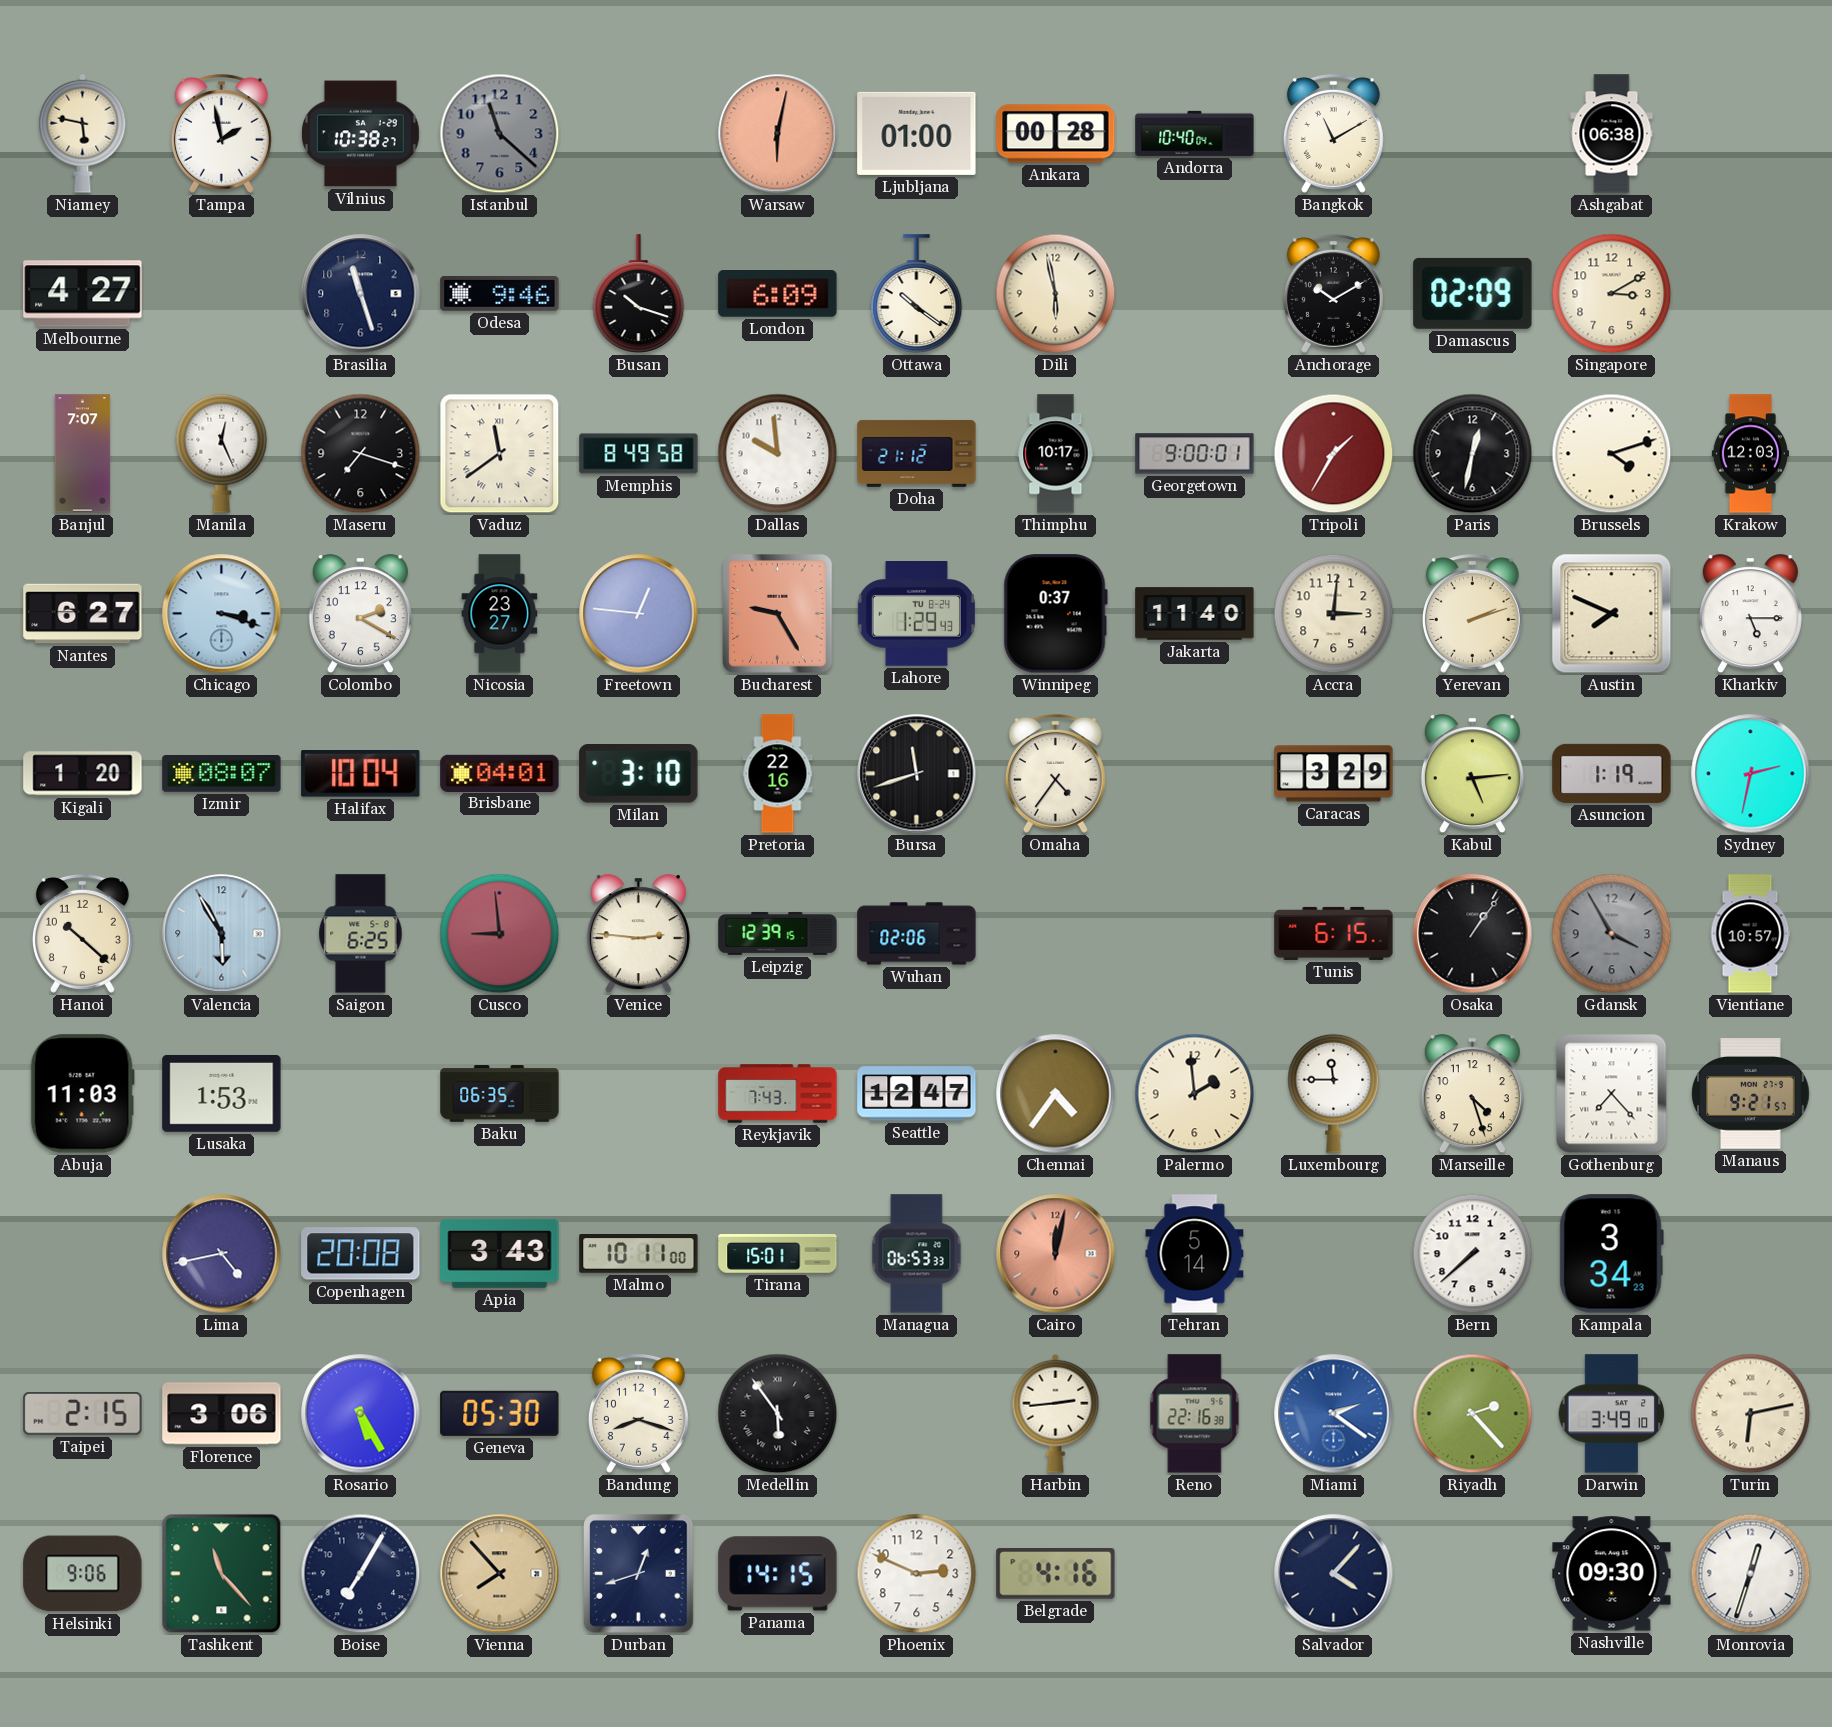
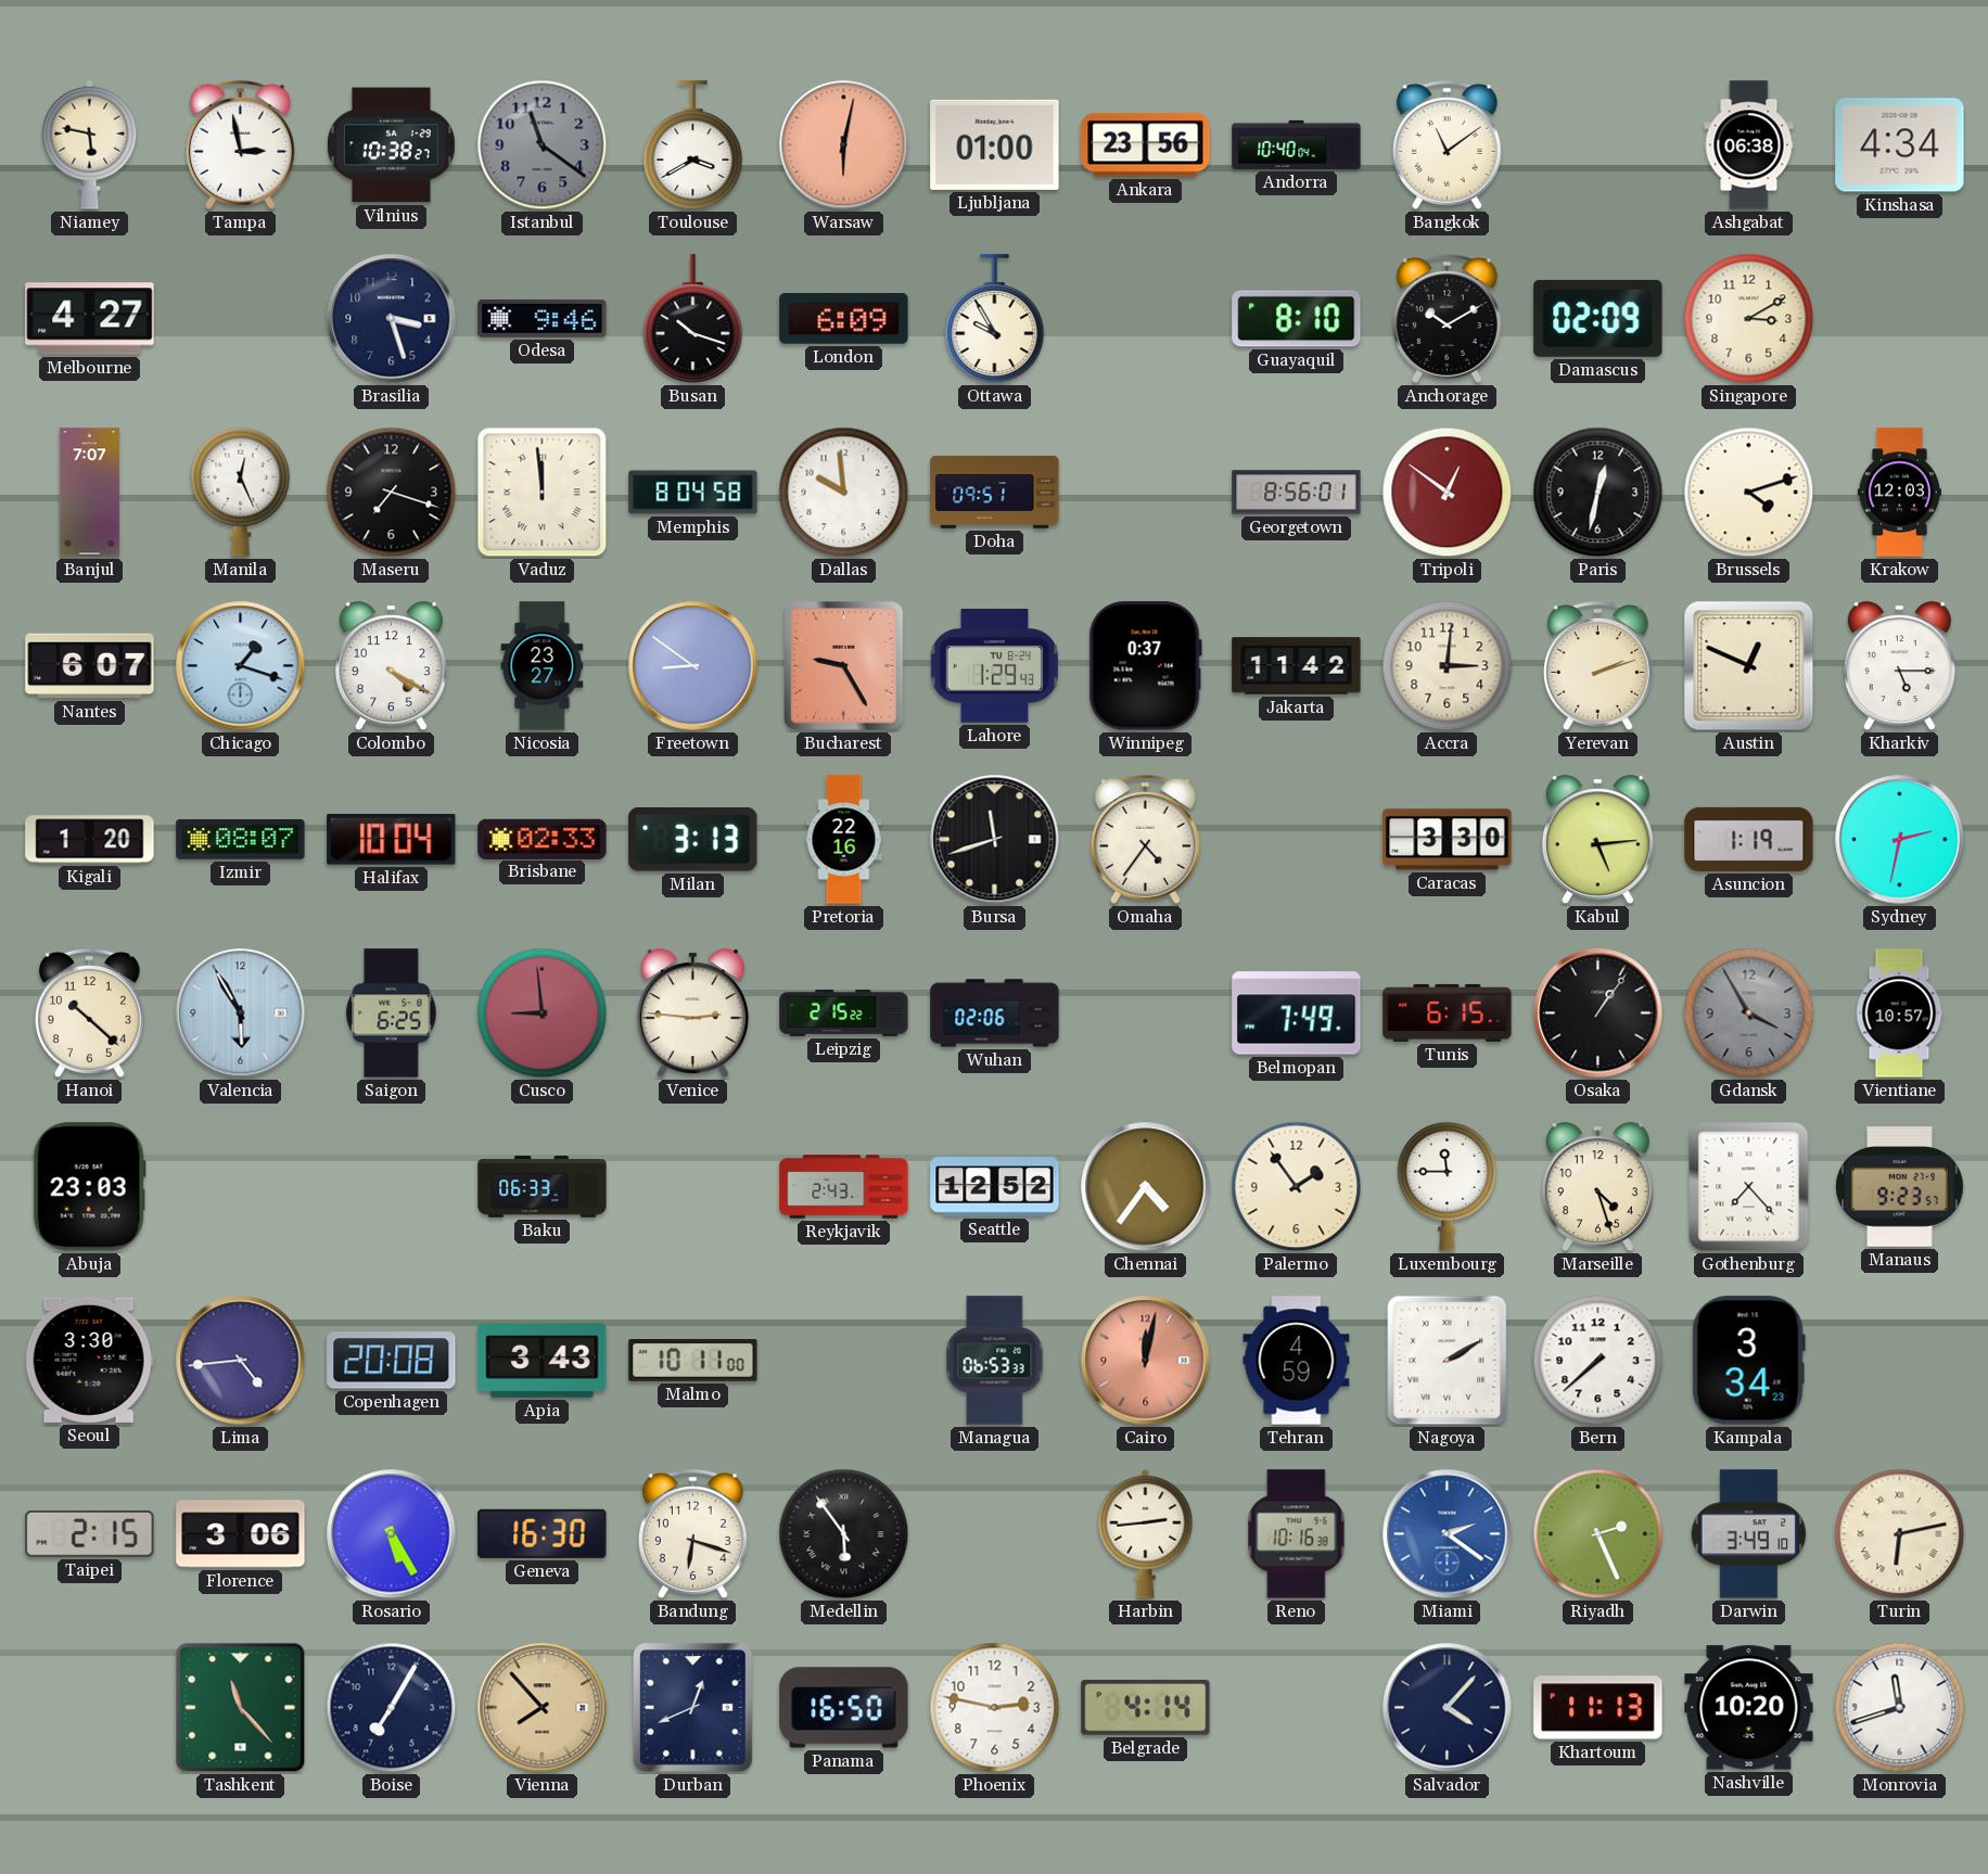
Tampa: 1:58 -> 2:58 (240, 145)
Istanbul: 11:22 -> 11:21 (543, 145)
Toulouse: none -> 3:40 (693, 145)
Ankara: 00:28 -> 23:56 (1146, 145)
Bangkok: 11:10 -> 11:09 (1447, 145)
Kinshasa: none -> 4:34 (1900, 145)
Brasilia: 11:27 -> 3:27 (392, 319)
Ottawa: 10:21 -> 9:55 (995, 319)
Dili: 5:58 -> none (1056, 294)
Guayaquil: none -> 8:10 (1297, 319)
Vaduz: 11:39 -> 11:59 (543, 493)
Memphis: 8:49 -> 8:04 (693, 493)
Doha: 21:12 -> 09:51 (995, 492)
Thimphu: 10:17 -> none (1056, 454)
Georgetown: 9:00 -> 8:56 (1297, 493)
Tripoli: 1:35 -> 12:51 (1448, 493)
Nantes: 6:27 -> 6:07 (90, 666)
Chicago: 3:18 -> 1:18 (241, 666)
Colombo: 2:20 -> 4:20 (391, 666)
Freetown: 12:46 -> 8:51 (693, 666)
Jakarta: 11:40 -> 11:42 (1297, 666)
Austin: 7:49 -> 12:49 (1749, 666)
Brisbane: 04:01 -> 02:33 (543, 839)
Milan: 3:10 -> 3:13 (693, 840)
Caracas: 3:29 -> 3:30 (1448, 840)
Leipzig: 12:39 -> 2:15 (844, 1012)
Belmopan: none -> 7:49 (1297, 1014)
Abuja: 11:03 -> 23:03 (89, 1187)
Lusaka: 1:53 -> none (222, 1094)
Baku: 06:35 -> 06:33 (543, 1187)
Reykjavik: 7:43 -> 2:43 (844, 1187)
Seattle: 12:47 -> 12:52 (995, 1187)
Palermo: 1:59 -> 1:54 (1297, 1187)
Manaus: 9:21 -> 9:23 (1900, 1187)
Seoul: none -> 3:30 (89, 1360)
Lima: 4:43 -> 4:44 (241, 1361)
Tirana: 15:01 -> none (778, 1254)
Tehran: 5:14 -> 4:59 (1297, 1361)
Nagoya: none -> 2:10 (1448, 1361)
Geneva: 05:30 -> 16:30 (543, 1533)
Bandung: 8:18 -> 6:18 (692, 1534)
Reno: 22:16 -> 10:16 (1297, 1534)
Riyadh: 2:23 -> 2:26 (1598, 1534)
Helsinki: 9:06 -> none (83, 1574)
Durban: 12:42 -> 12:41 (693, 1708)
Panama: 14:15 -> 16:50 (844, 1708)
Phoenix: 2:49 -> 2:47 (995, 1708)
Belgrade: 4:16 -> 4:14 (1146, 1708)
Khartoum: none -> 11:13 (1598, 1708)
Nashville: 09:30 -> 10:20 (1749, 1708)
Monrovia: 12:33 -> 11:42 (1900, 1708)
